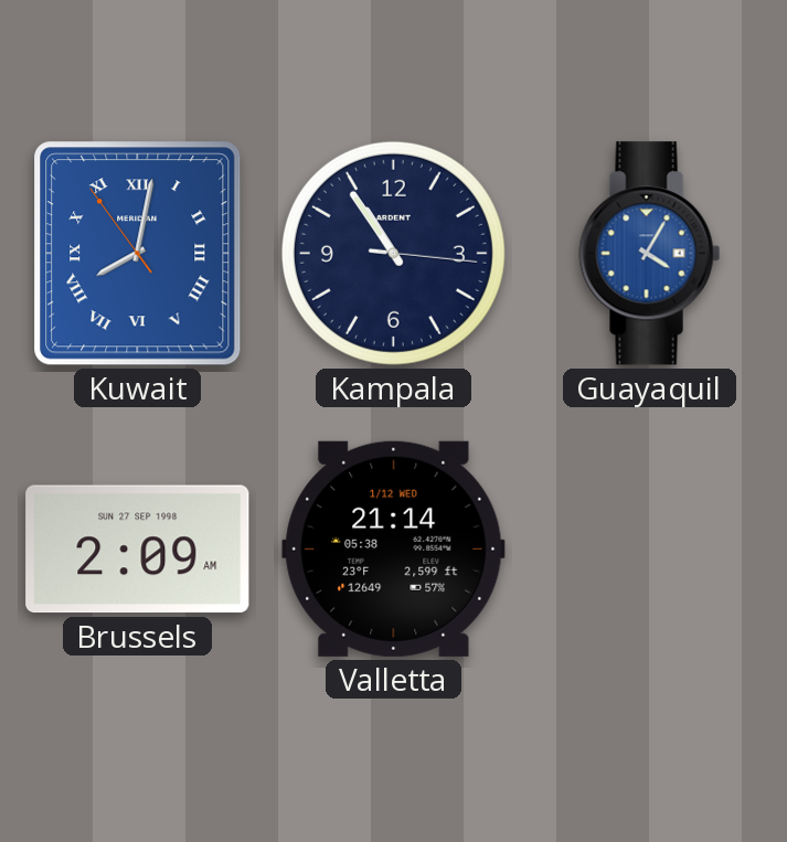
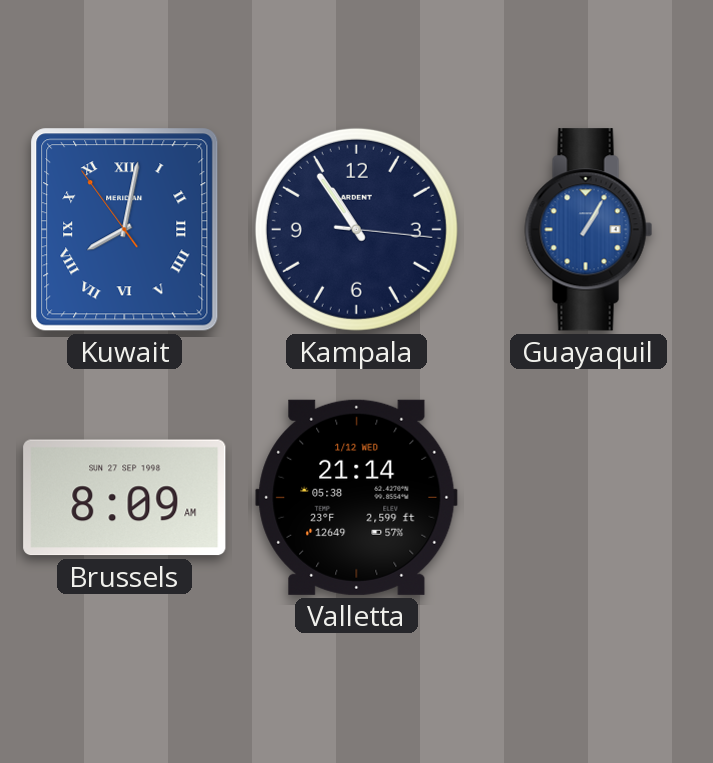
Guayaquil: 4:05 -> 1:05 (589, 230)
Brussels: 2:09 -> 8:09 (125, 498)
